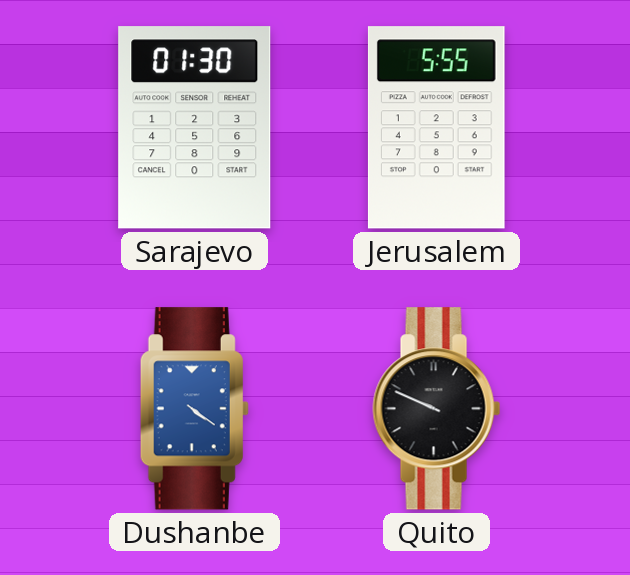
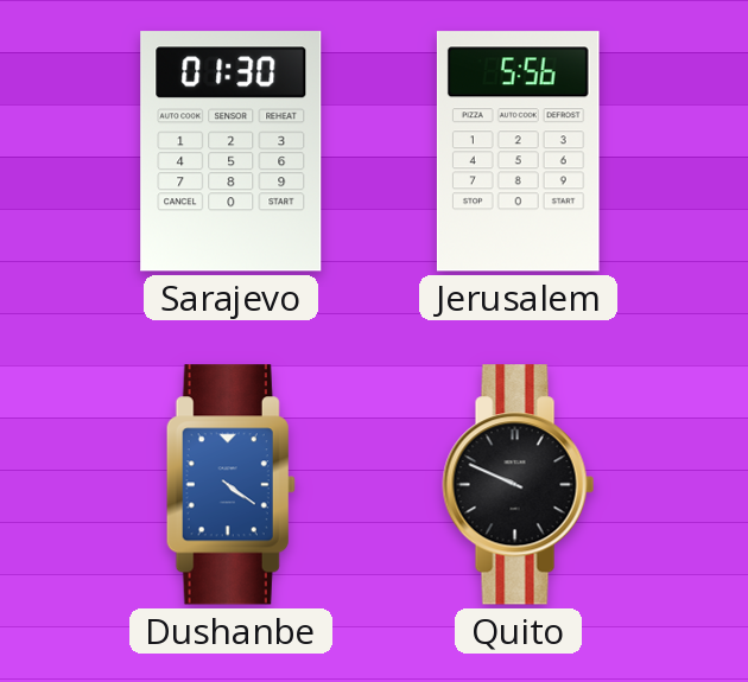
Jerusalem: 5:55 -> 5:56 (518, 152)
